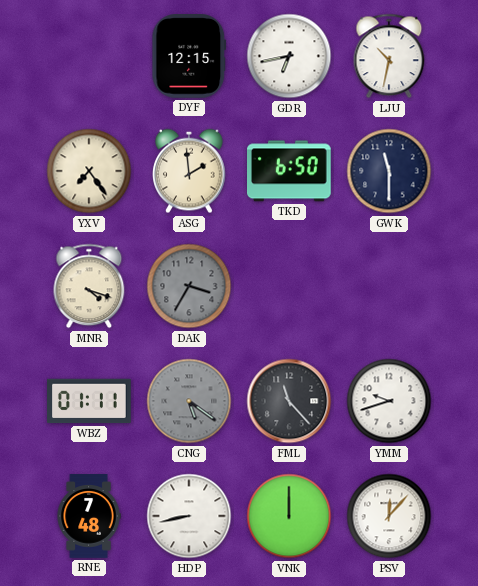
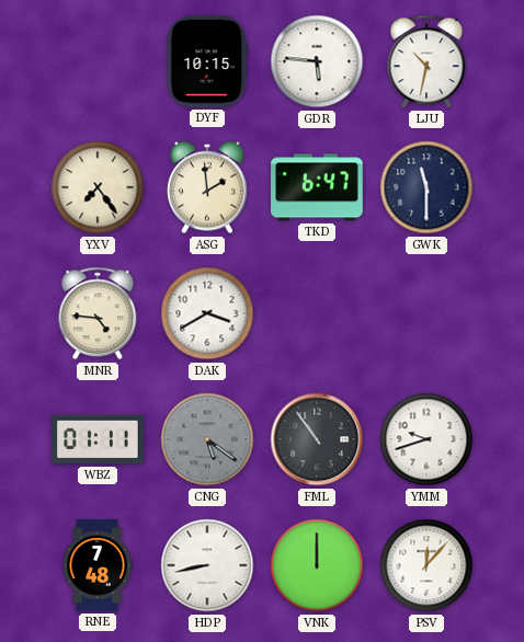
DYF: 12:15 -> 10:15 (207, 62)
GDR: 6:43 -> 5:46 (317, 61)
TKD: 6:50 -> 6:47 (318, 187)
MNR: 4:18 -> 4:46 (98, 313)
DAK: 3:35 -> 3:40 (207, 313)
DAK dial: grey -> white (207, 313)
FML: 11:23 -> 10:54 (317, 439)
